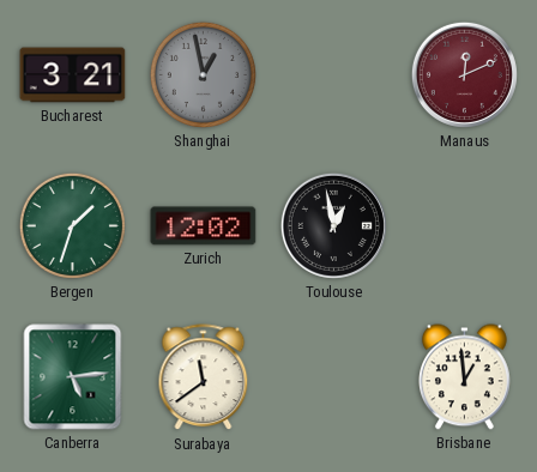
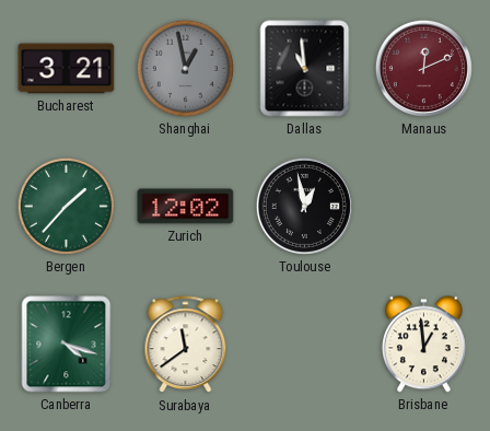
Dallas: none -> 10:59 (305, 69)
Bergen: 1:33 -> 1:37 (66, 206)
Canberra: 5:14 -> 4:18 (67, 345)
